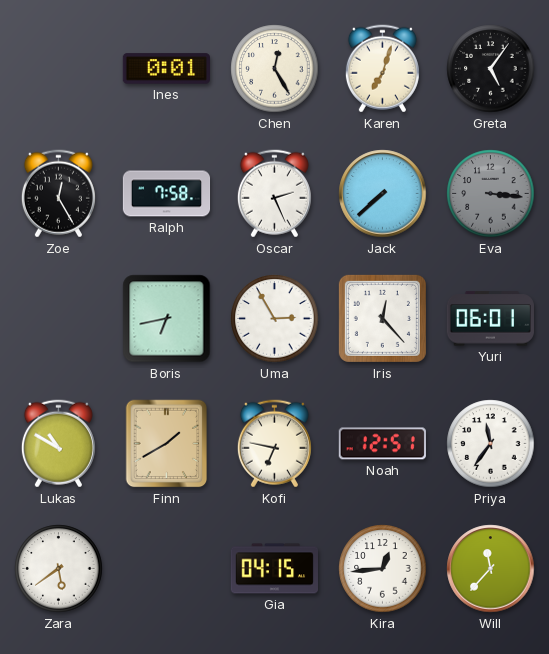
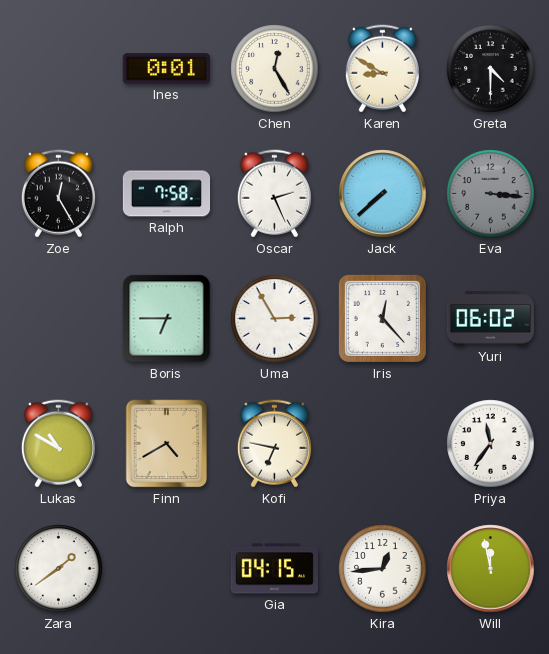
Karen: 7:03 -> 8:50 (382, 69)
Greta: 5:06 -> 4:30 (491, 69)
Boris: 6:43 -> 6:45 (167, 319)
Yuri: 06:01 -> 06:02 (490, 319)
Finn: 1:40 -> 4:40 (167, 444)
Noah: 12:51 -> none (382, 444)
Zara: 5:39 -> 1:39 (59, 569)
Will: 11:37 -> 11:58 (491, 569)
